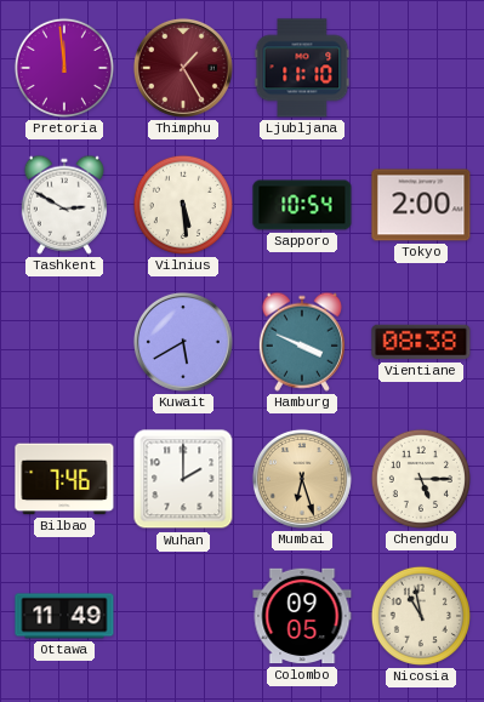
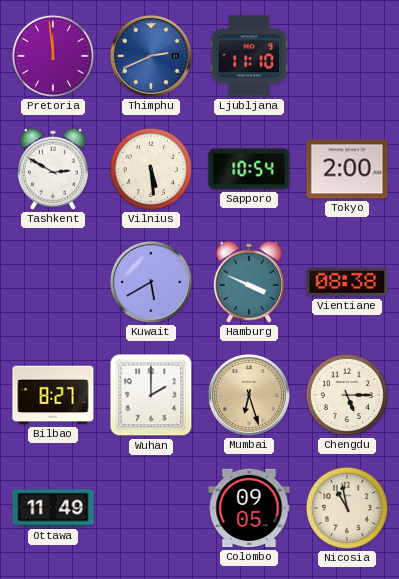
Thimphu: 1:25 -> 2:41 (151, 56)
Thimphu dial: burgundy -> blue (151, 56)
Bilbao: 7:46 -> 8:27 (53, 395)
